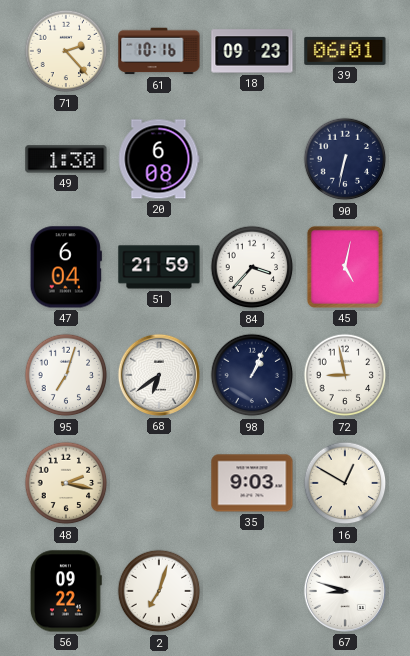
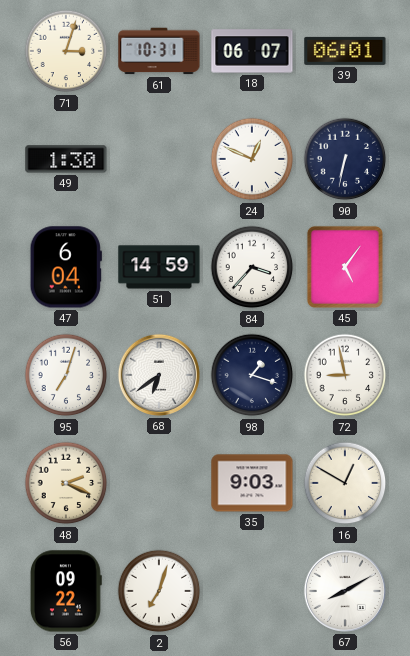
71: 2:23 -> 3:03 (66, 51)
61: 10:16 -> 10:31 (159, 51)
18: 09:23 -> 06:07 (252, 51)
20: 6:08 -> none (159, 159)
24: none -> 12:49 (252, 159)
51: 21:59 -> 14:59 (159, 267)
45: 5:02 -> 5:06 (345, 267)
98: 1:04 -> 1:18 (252, 375)
48: 2:17 -> 2:19 (66, 483)
67: 8:48 -> 8:10 (345, 591)
